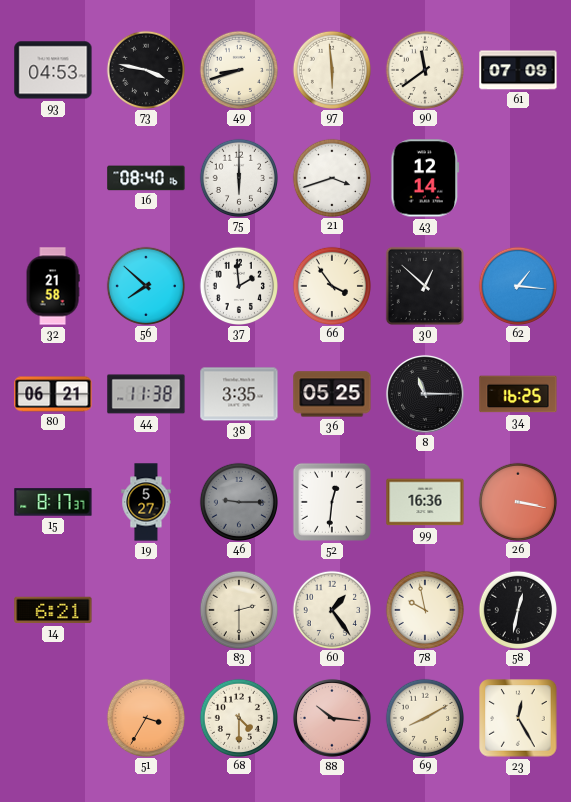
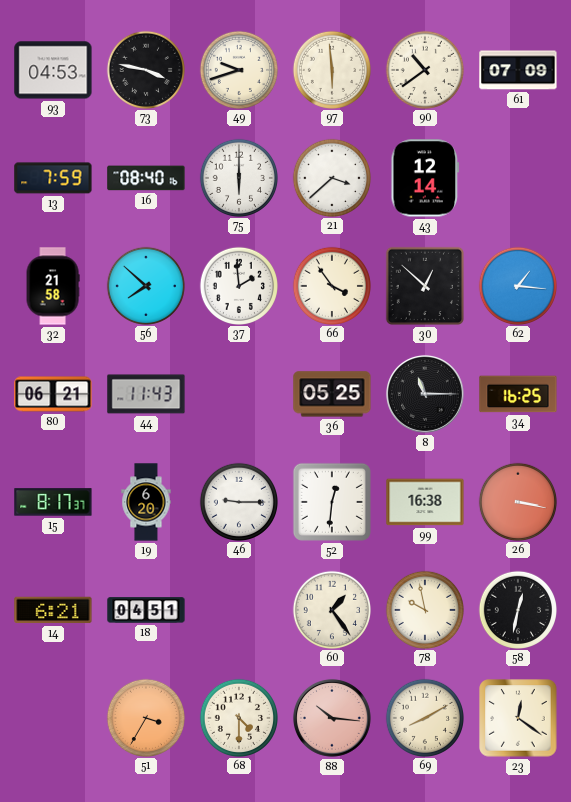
49: 8:42 -> 9:42 (238, 69)
90: 11:39 -> 10:39 (424, 69)
13: none -> 7:59 (53, 178)
21: 3:42 -> 3:38 (331, 177)
44: 11:38 -> 11:43 (146, 394)
38: 3:35 -> none (239, 394)
19: 5:27 -> 6:20 (146, 502)
46 dial: grey -> white (238, 501)
99: 16:36 -> 16:38 (425, 502)
18: none -> 04:51 (146, 610)
83: 2:30 -> none (238, 609)
23: 12:25 -> 12:21 (518, 718)
